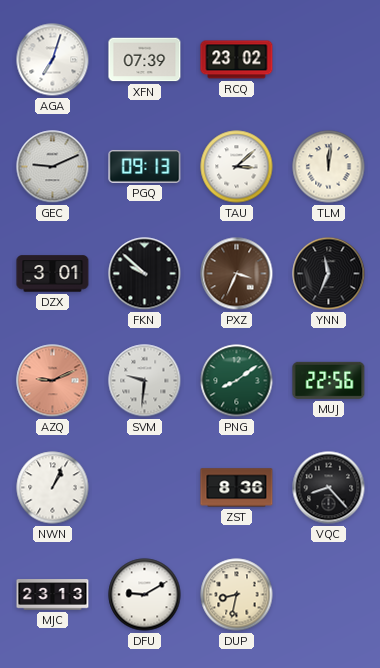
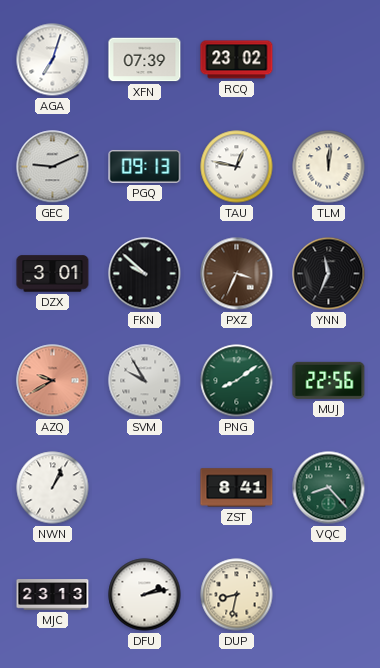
TAU: 3:08 -> 12:47 (237, 167)
AZQ: 9:11 -> 9:40 (53, 381)
SVM: 9:31 -> 9:55 (145, 381)
ZST: 8:36 -> 8:41 (237, 488)
VQC dial: black -> green (329, 488)
DFU: 9:10 -> 2:13 (145, 595)
